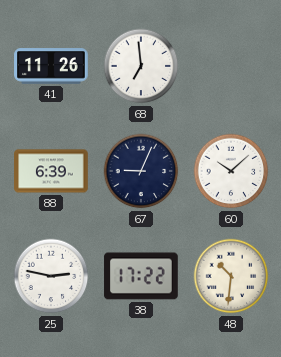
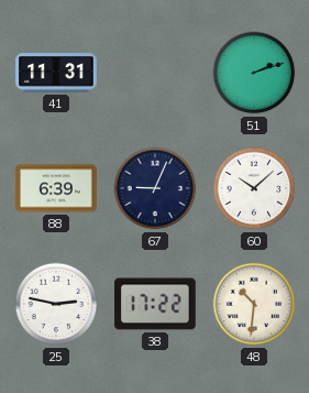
41: 11:26 -> 11:31 (56, 73)
68: 6:59 -> none (141, 66)
51: none -> 2:12 (254, 73)
